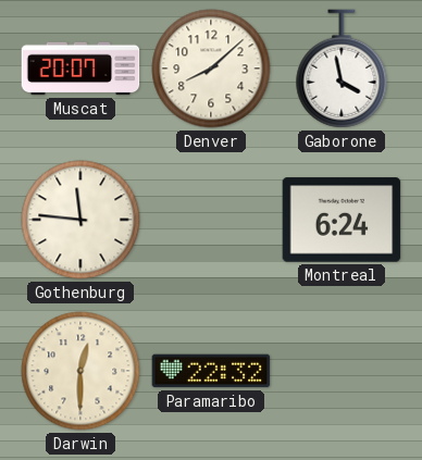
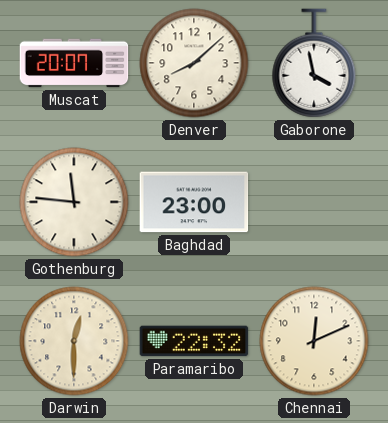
Baghdad: none -> 23:00 (194, 202)
Montreal: 6:24 -> none (342, 220)
Chennai: none -> 12:11 (314, 341)
